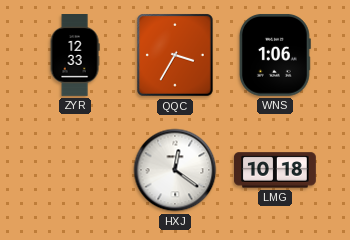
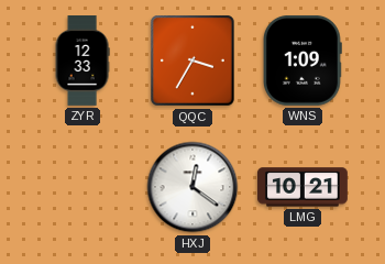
WNS: 1:06 -> 1:09 (302, 61)
LMG: 10:18 -> 10:21 (304, 187)
